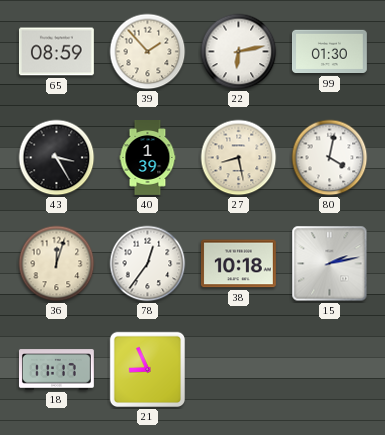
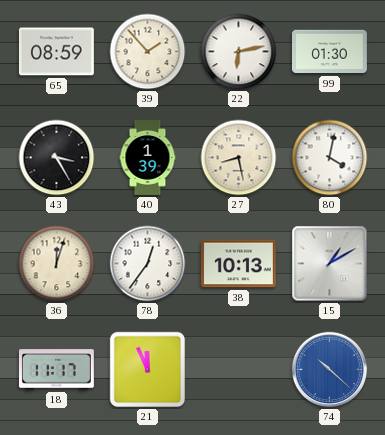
38: 10:18 -> 10:13 (238, 264)
15: 2:13 -> 1:10 (330, 264)
21: 8:56 -> 11:56 (148, 370)
74: none -> 10:22 (330, 370)
